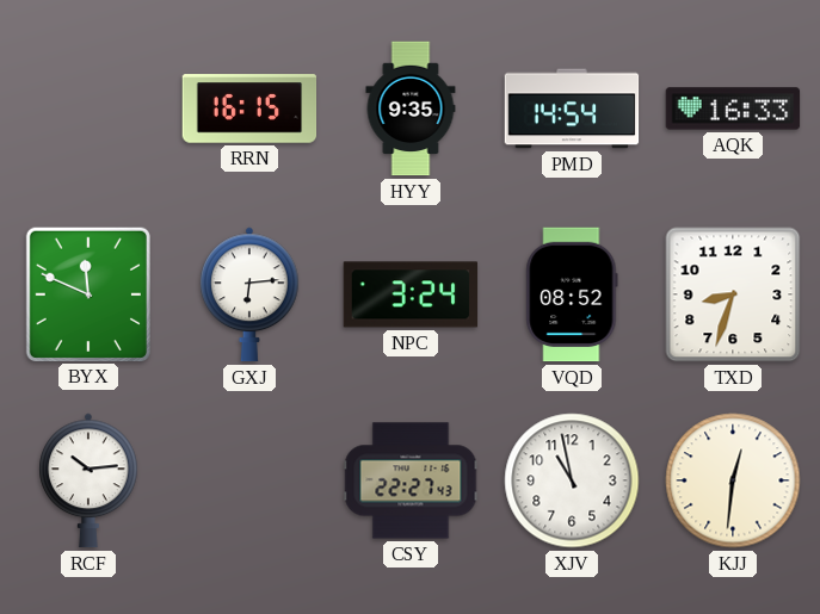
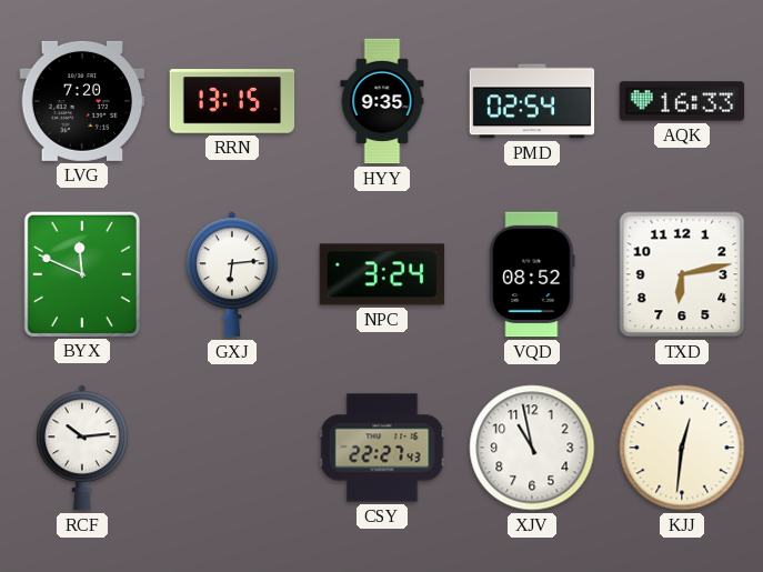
LVG: none -> 7:20 (82, 101)
RRN: 16:15 -> 13:15 (232, 101)
PMD: 14:54 -> 02:54 (532, 101)
TXD: 8:33 -> 6:13 (682, 274)
